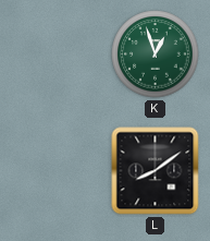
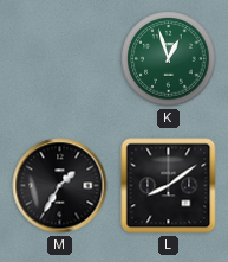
M: none -> 1:35 (60, 186)
